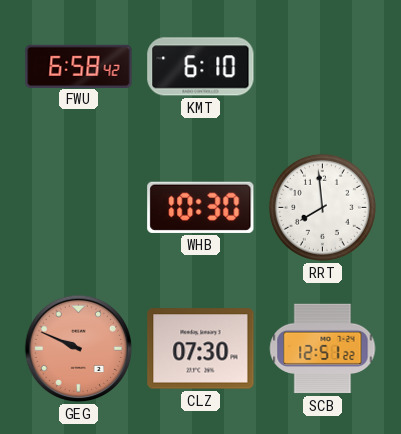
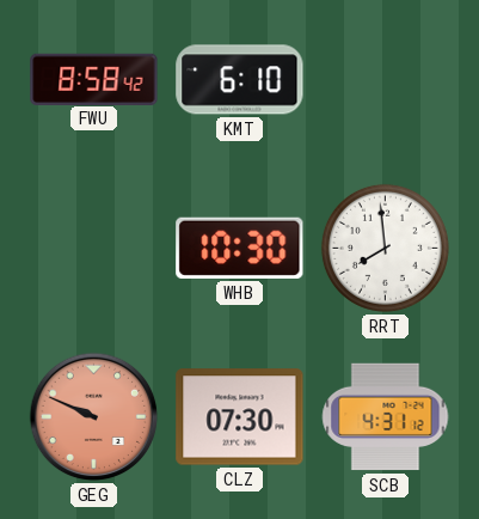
FWU: 6:58 -> 8:58 (94, 79)
SCB: 12:51 -> 4:31 (386, 417)
